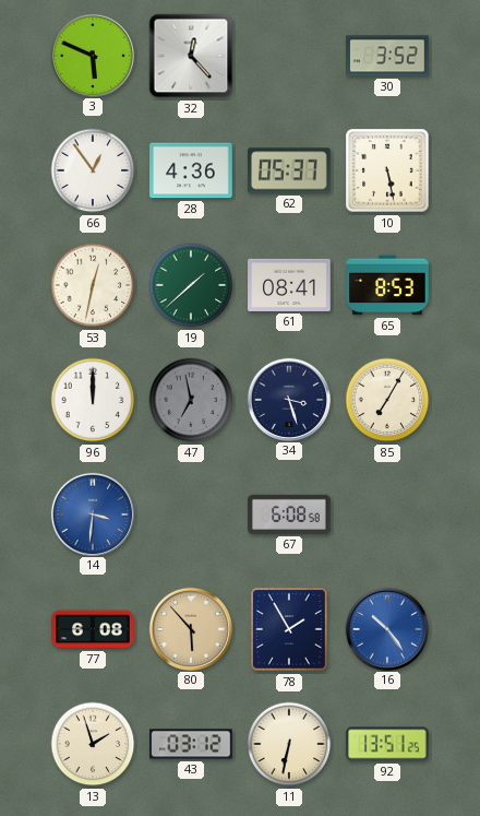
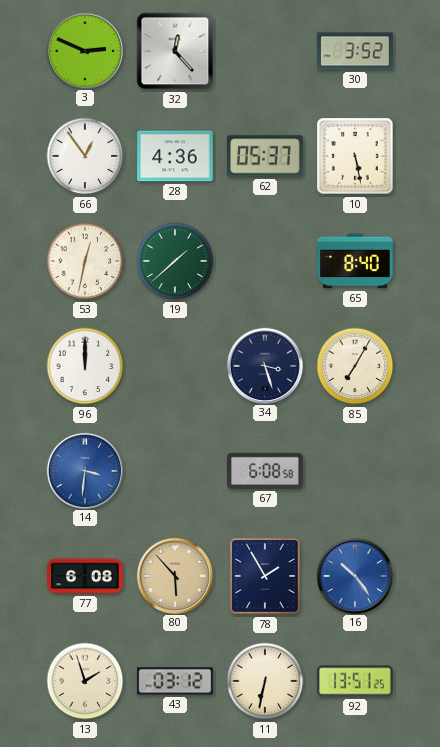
3: 5:49 -> 2:49 (84, 50)
61: 08:41 -> none (289, 285)
65: 8:53 -> 8:40 (355, 261)
47: 6:58 -> none (191, 400)
